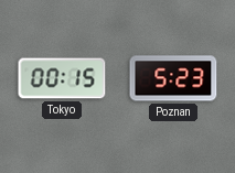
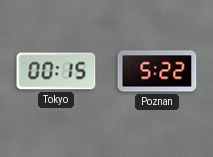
Poznan: 5:23 -> 5:22 (157, 71)
